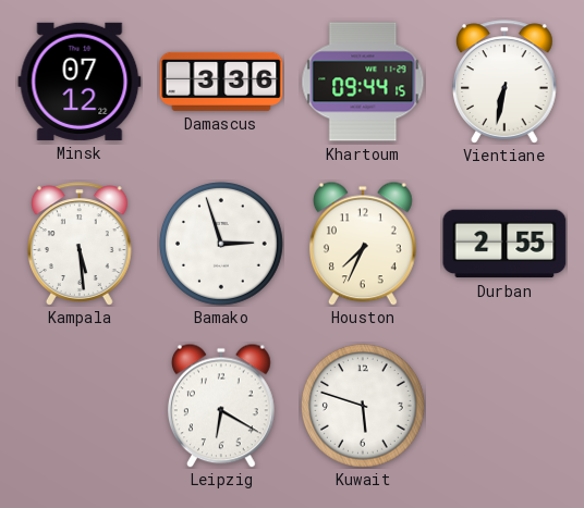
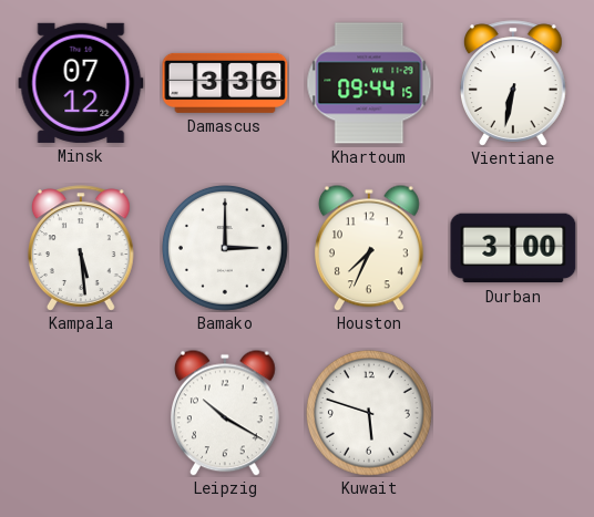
Bamako: 2:57 -> 3:00 (225, 248)
Durban: 2:55 -> 3:00 (513, 248)
Leipzig: 6:20 -> 10:20 (225, 413)
